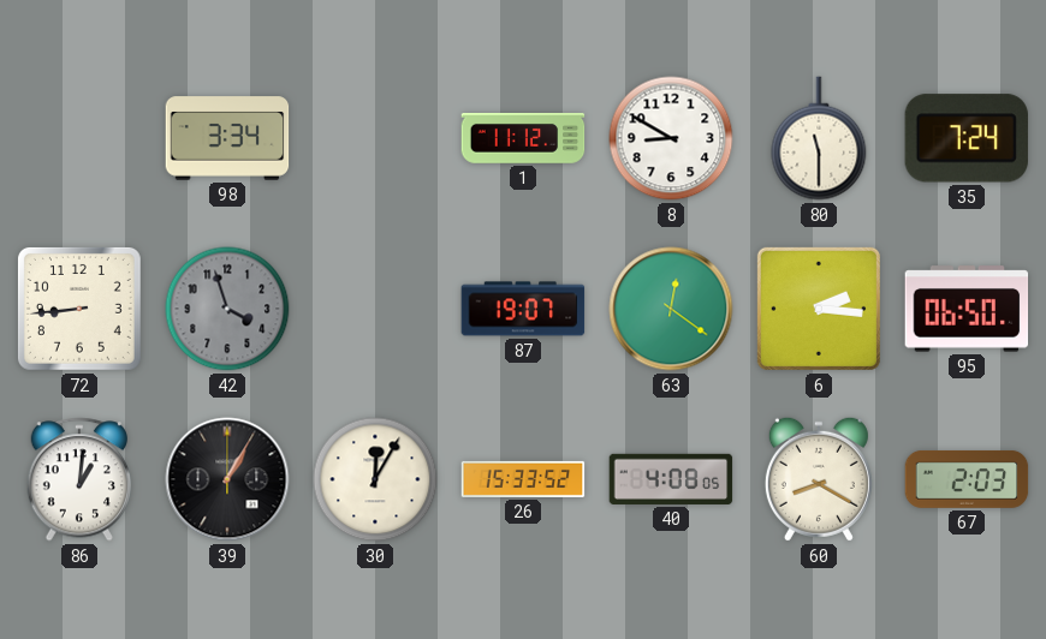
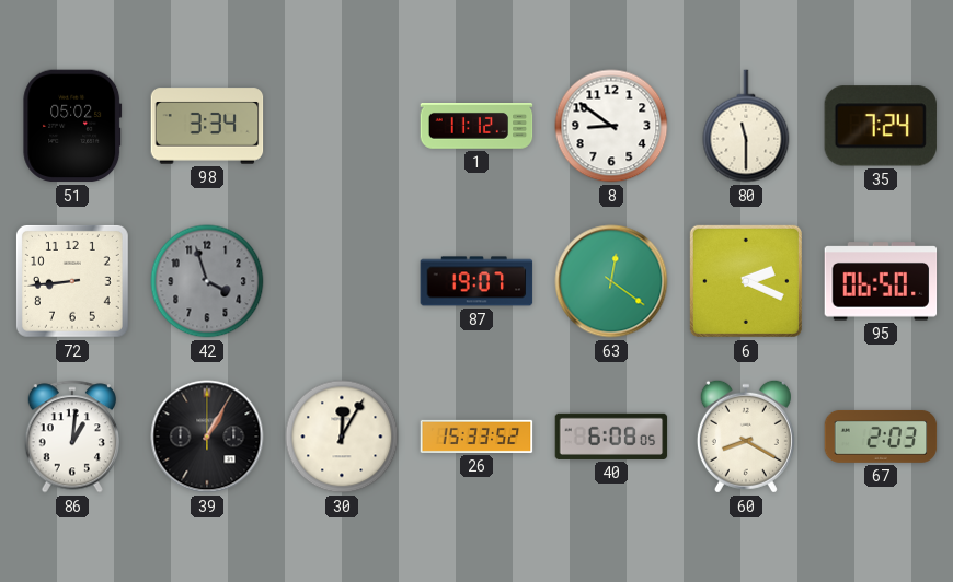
51: none -> 05:02 (72, 126)
8: 8:50 -> 8:51 (611, 126)
6: 2:16 -> 2:19 (746, 281)
40: 4:08 -> 6:08 (611, 436)
